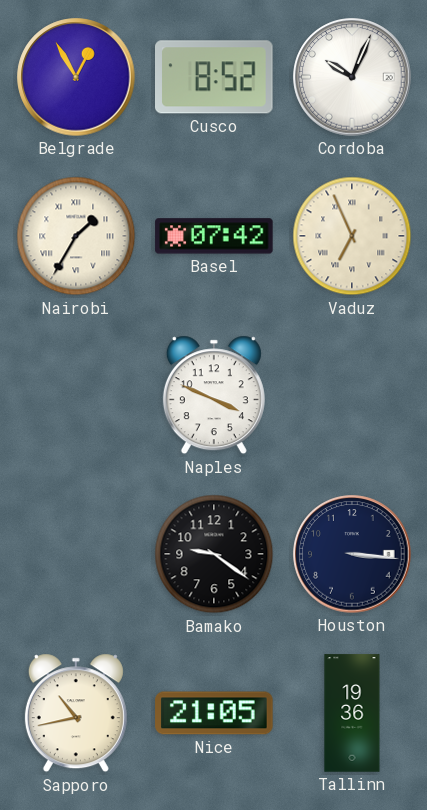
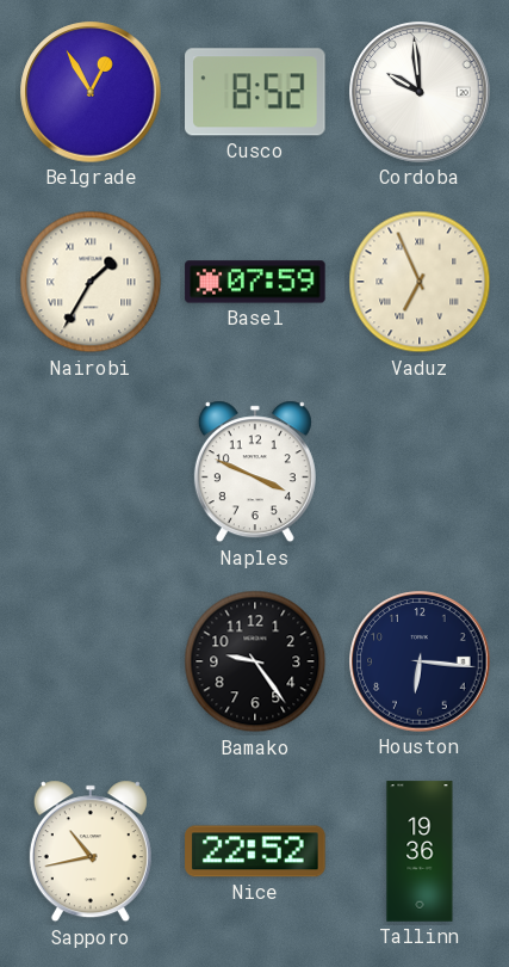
Cordoba: 10:04 -> 9:59 (420, 92)
Basel: 07:42 -> 07:59 (255, 282)
Bamako: 9:21 -> 9:24 (255, 661)
Houston: 3:16 -> 6:16 (420, 661)
Nice: 21:05 -> 22:52 (255, 851)
